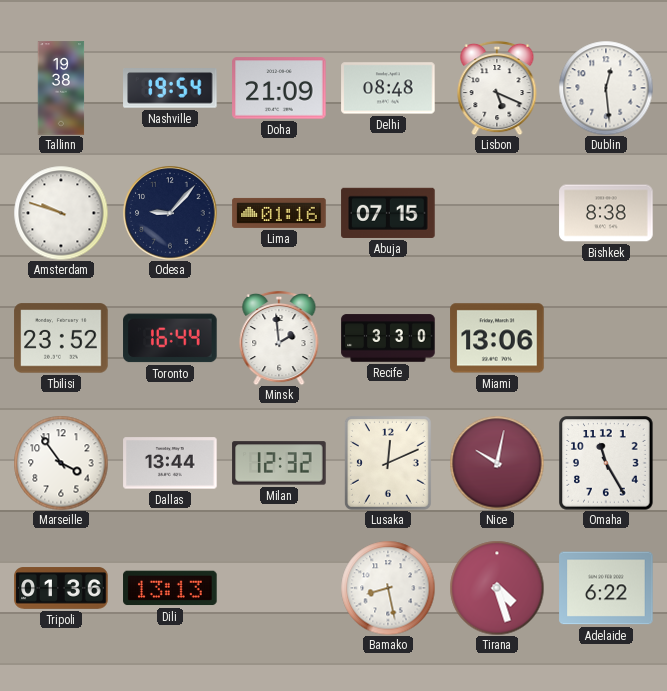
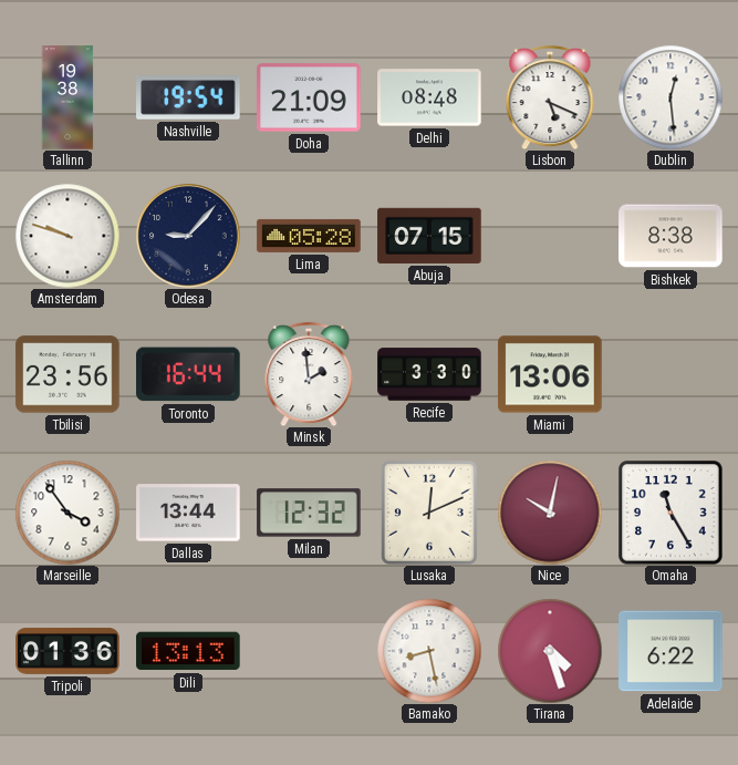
Lima: 01:16 -> 05:28 (309, 236)
Tbilisi: 23:52 -> 23:56 (67, 374)
